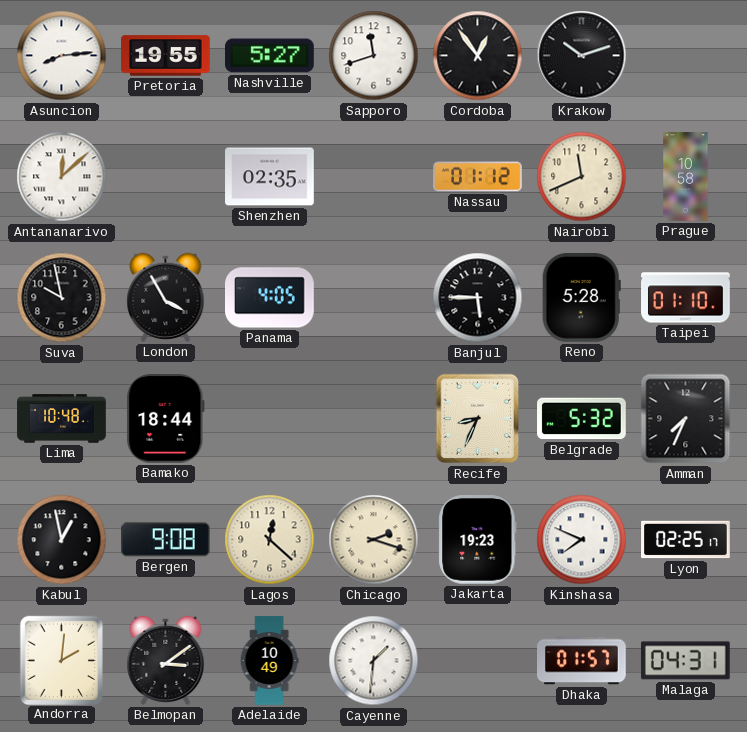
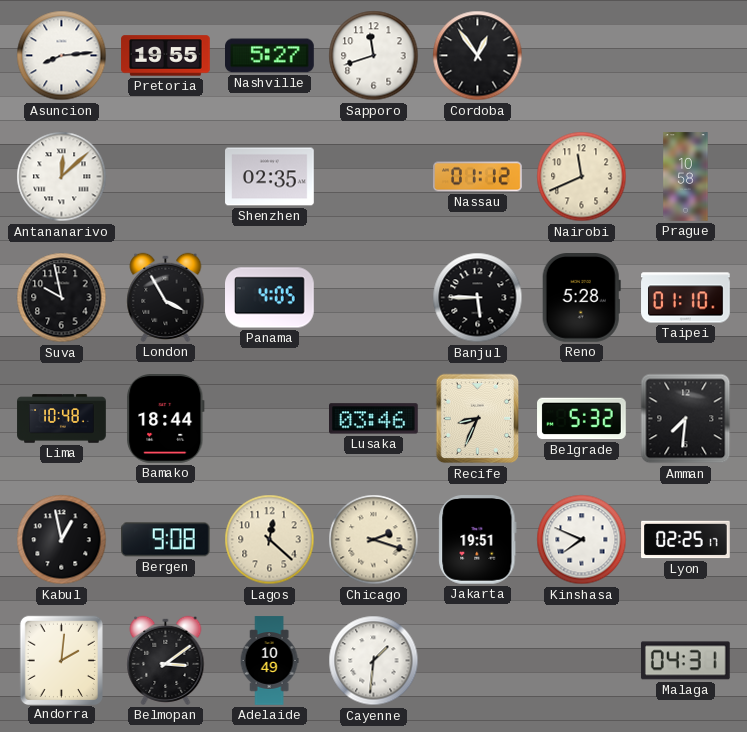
Krakow: 10:12 -> none (582, 56)
Lusaka: none -> 03:46 (374, 419)
Amman: 7:34 -> 7:31 (686, 419)
Jakarta: 19:23 -> 19:51 (478, 540)
Dhaka: 01:57 -> none (582, 661)
